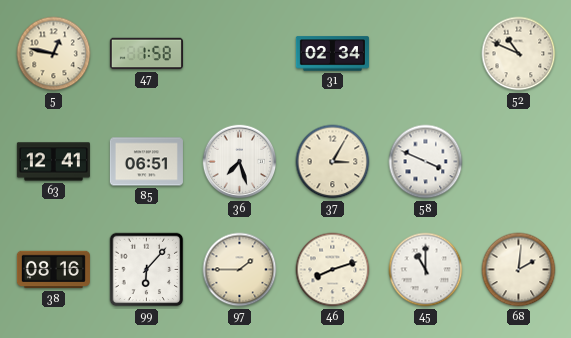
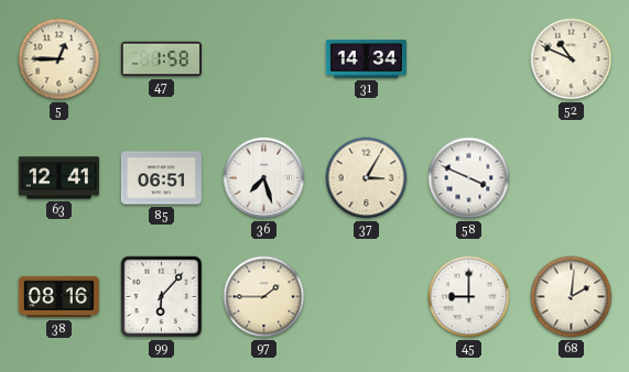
5: 12:47 -> 12:45 (59, 59)
31: 02:34 -> 14:34 (366, 59)
46: 8:12 -> none (333, 270)
45: 11:00 -> 9:00 (469, 297)
